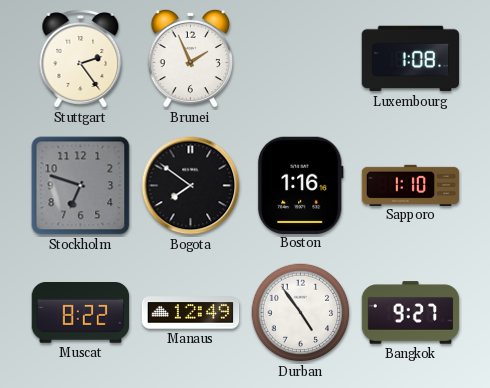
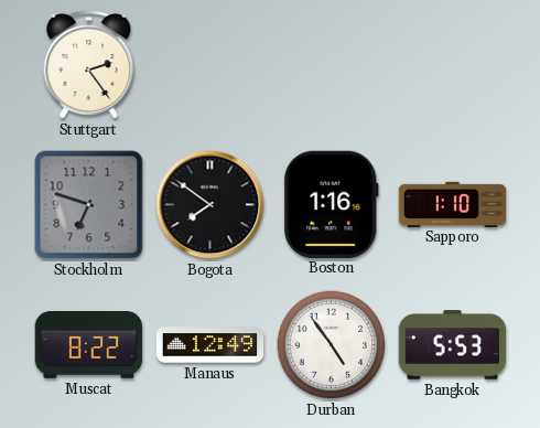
Brunei: 1:56 -> none (191, 58)
Luxembourg: 1:08 -> none (411, 59)
Bangkok: 9:27 -> 5:53 (453, 345)
